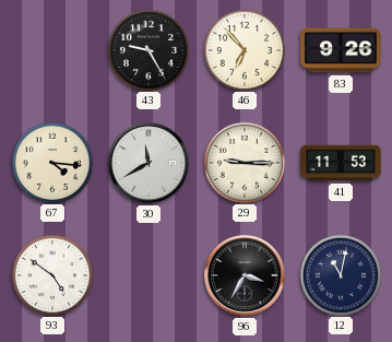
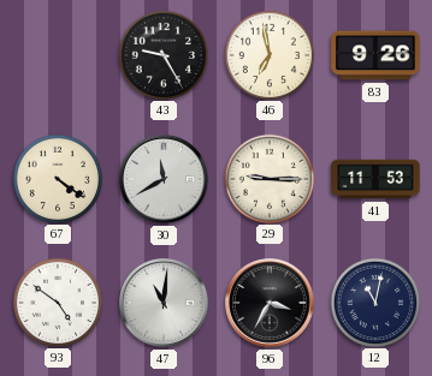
46: 6:53 -> 6:58 (268, 54)
67: 4:16 -> 4:21 (57, 178)
47: none -> 11:01 (165, 304)
